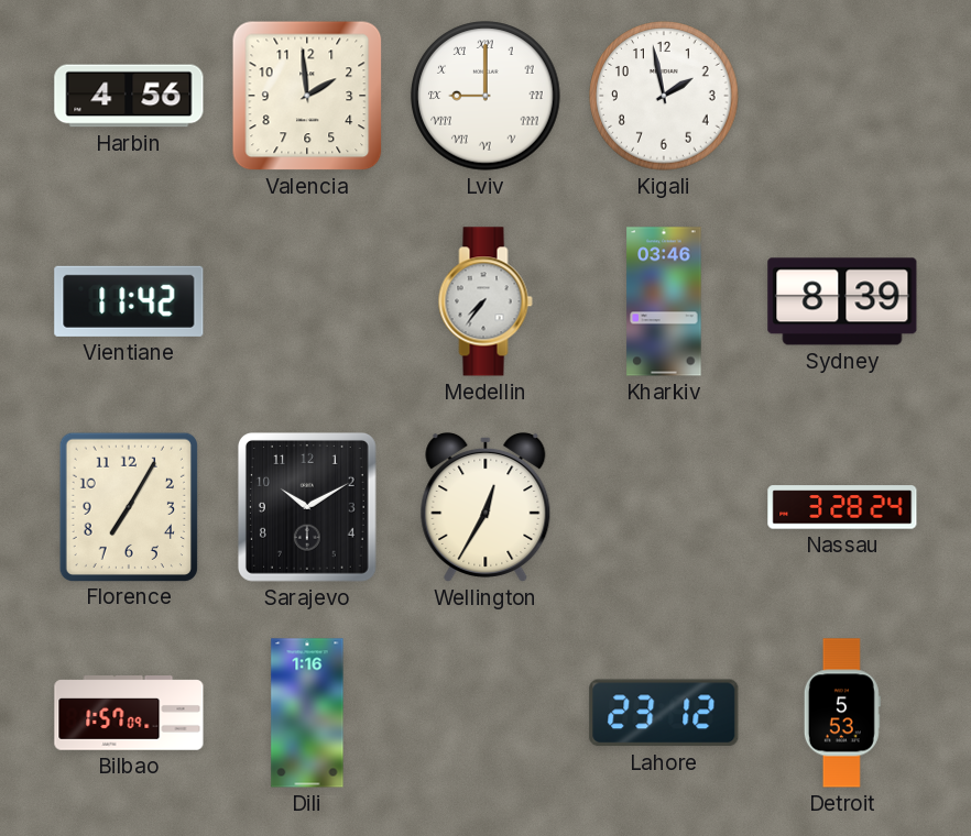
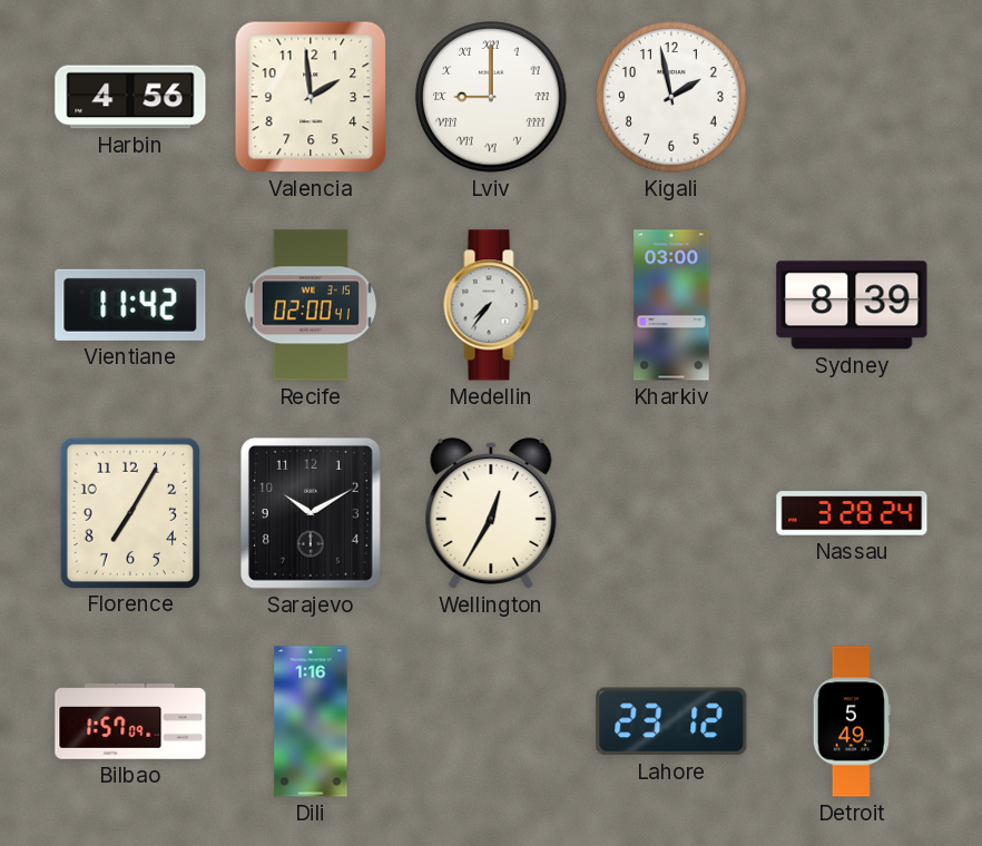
Recife: none -> 02:00 (310, 305)
Kharkiv: 03:46 -> 03:00 (671, 305)
Detroit: 5:53 -> 5:49 (852, 721)
